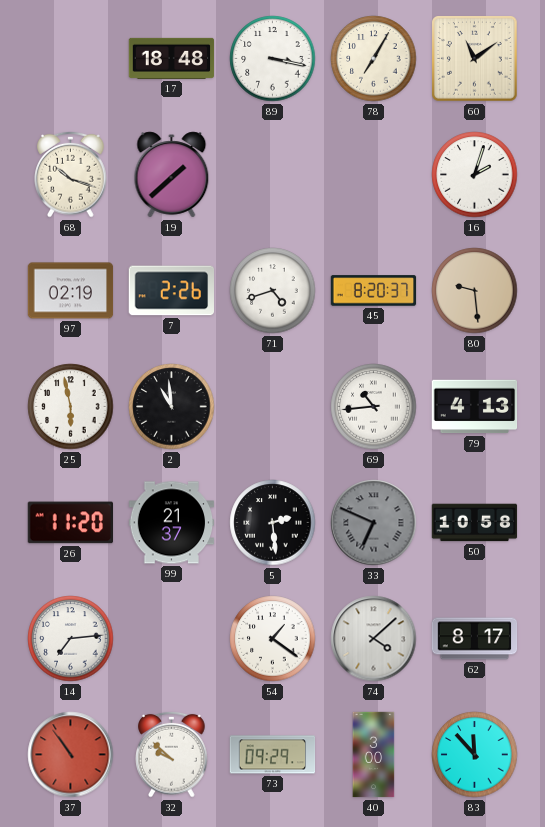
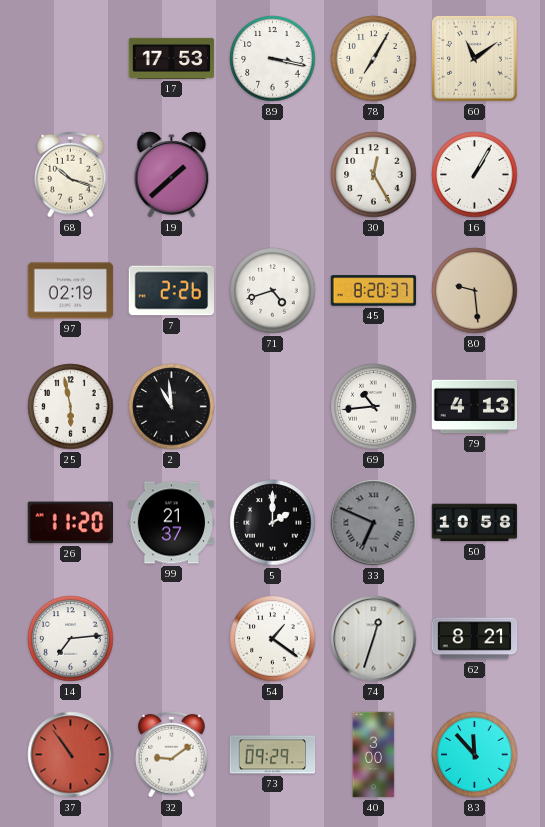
17: 18:48 -> 17:53 (172, 58)
30: none -> 12:25 (374, 175)
16: 2:03 -> 1:05 (475, 175)
5: 2:29 -> 2:00 (273, 523)
74: 4:08 -> 12:33 (374, 639)
62: 8:17 -> 8:21 (475, 639)
32: 9:52 -> 9:09 (172, 754)
